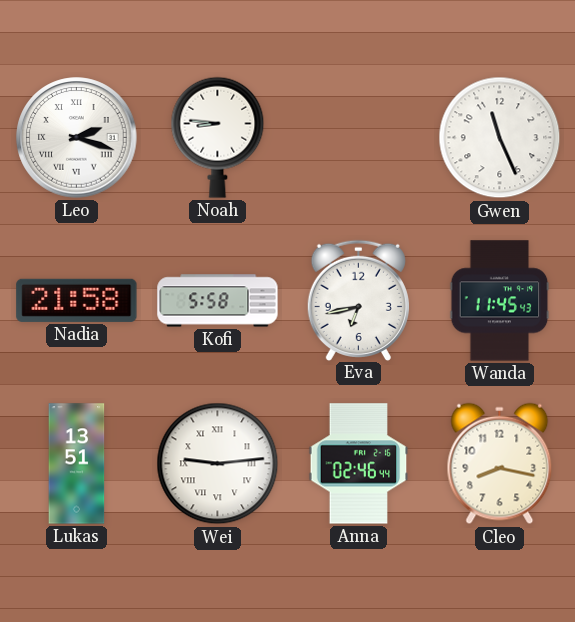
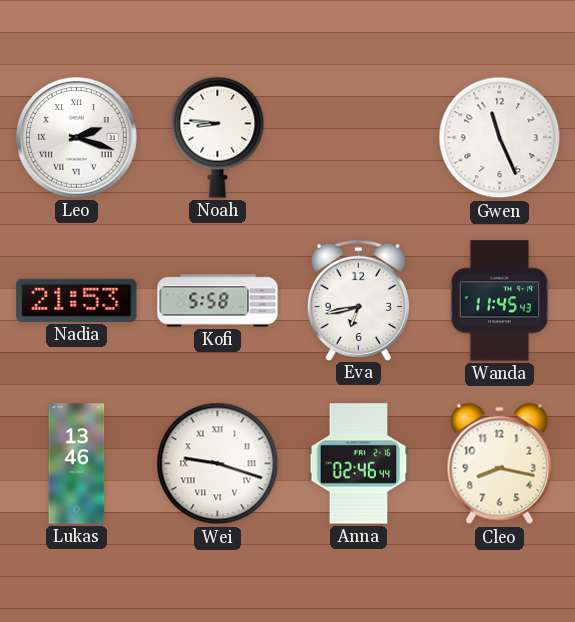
Nadia: 21:58 -> 21:53 (77, 300)
Lukas: 13:51 -> 13:46 (77, 464)
Wei: 9:14 -> 9:18 (218, 464)
